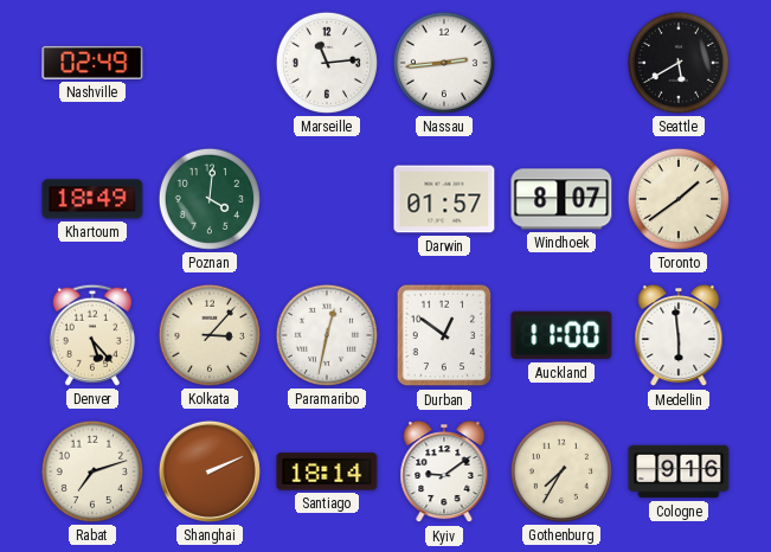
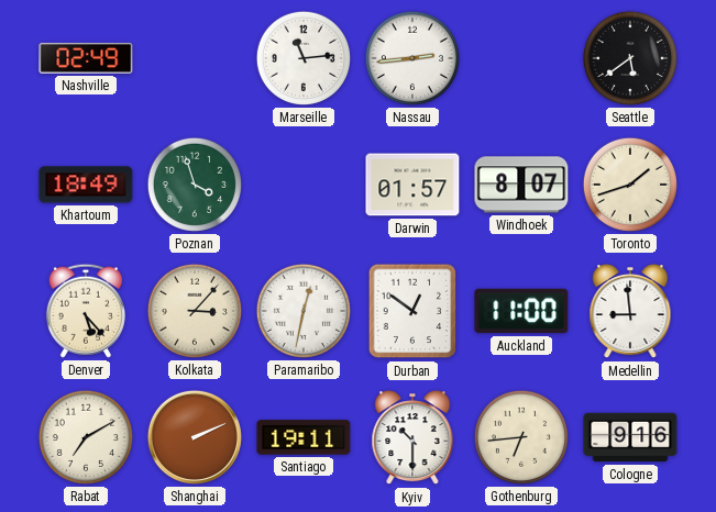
Seattle: 5:40 -> 5:39 (630, 58)
Poznan: 4:01 -> 3:57 (195, 185)
Toronto: 1:39 -> 1:42 (630, 185)
Medellin: 5:59 -> 8:59 (630, 311)
Rabat: 7:12 -> 7:10 (86, 437)
Santiago: 18:14 -> 19:11 (304, 437)
Kyiv: 9:09 -> 10:30 (412, 437)
Gothenburg: 7:35 -> 6:44 (521, 437)
